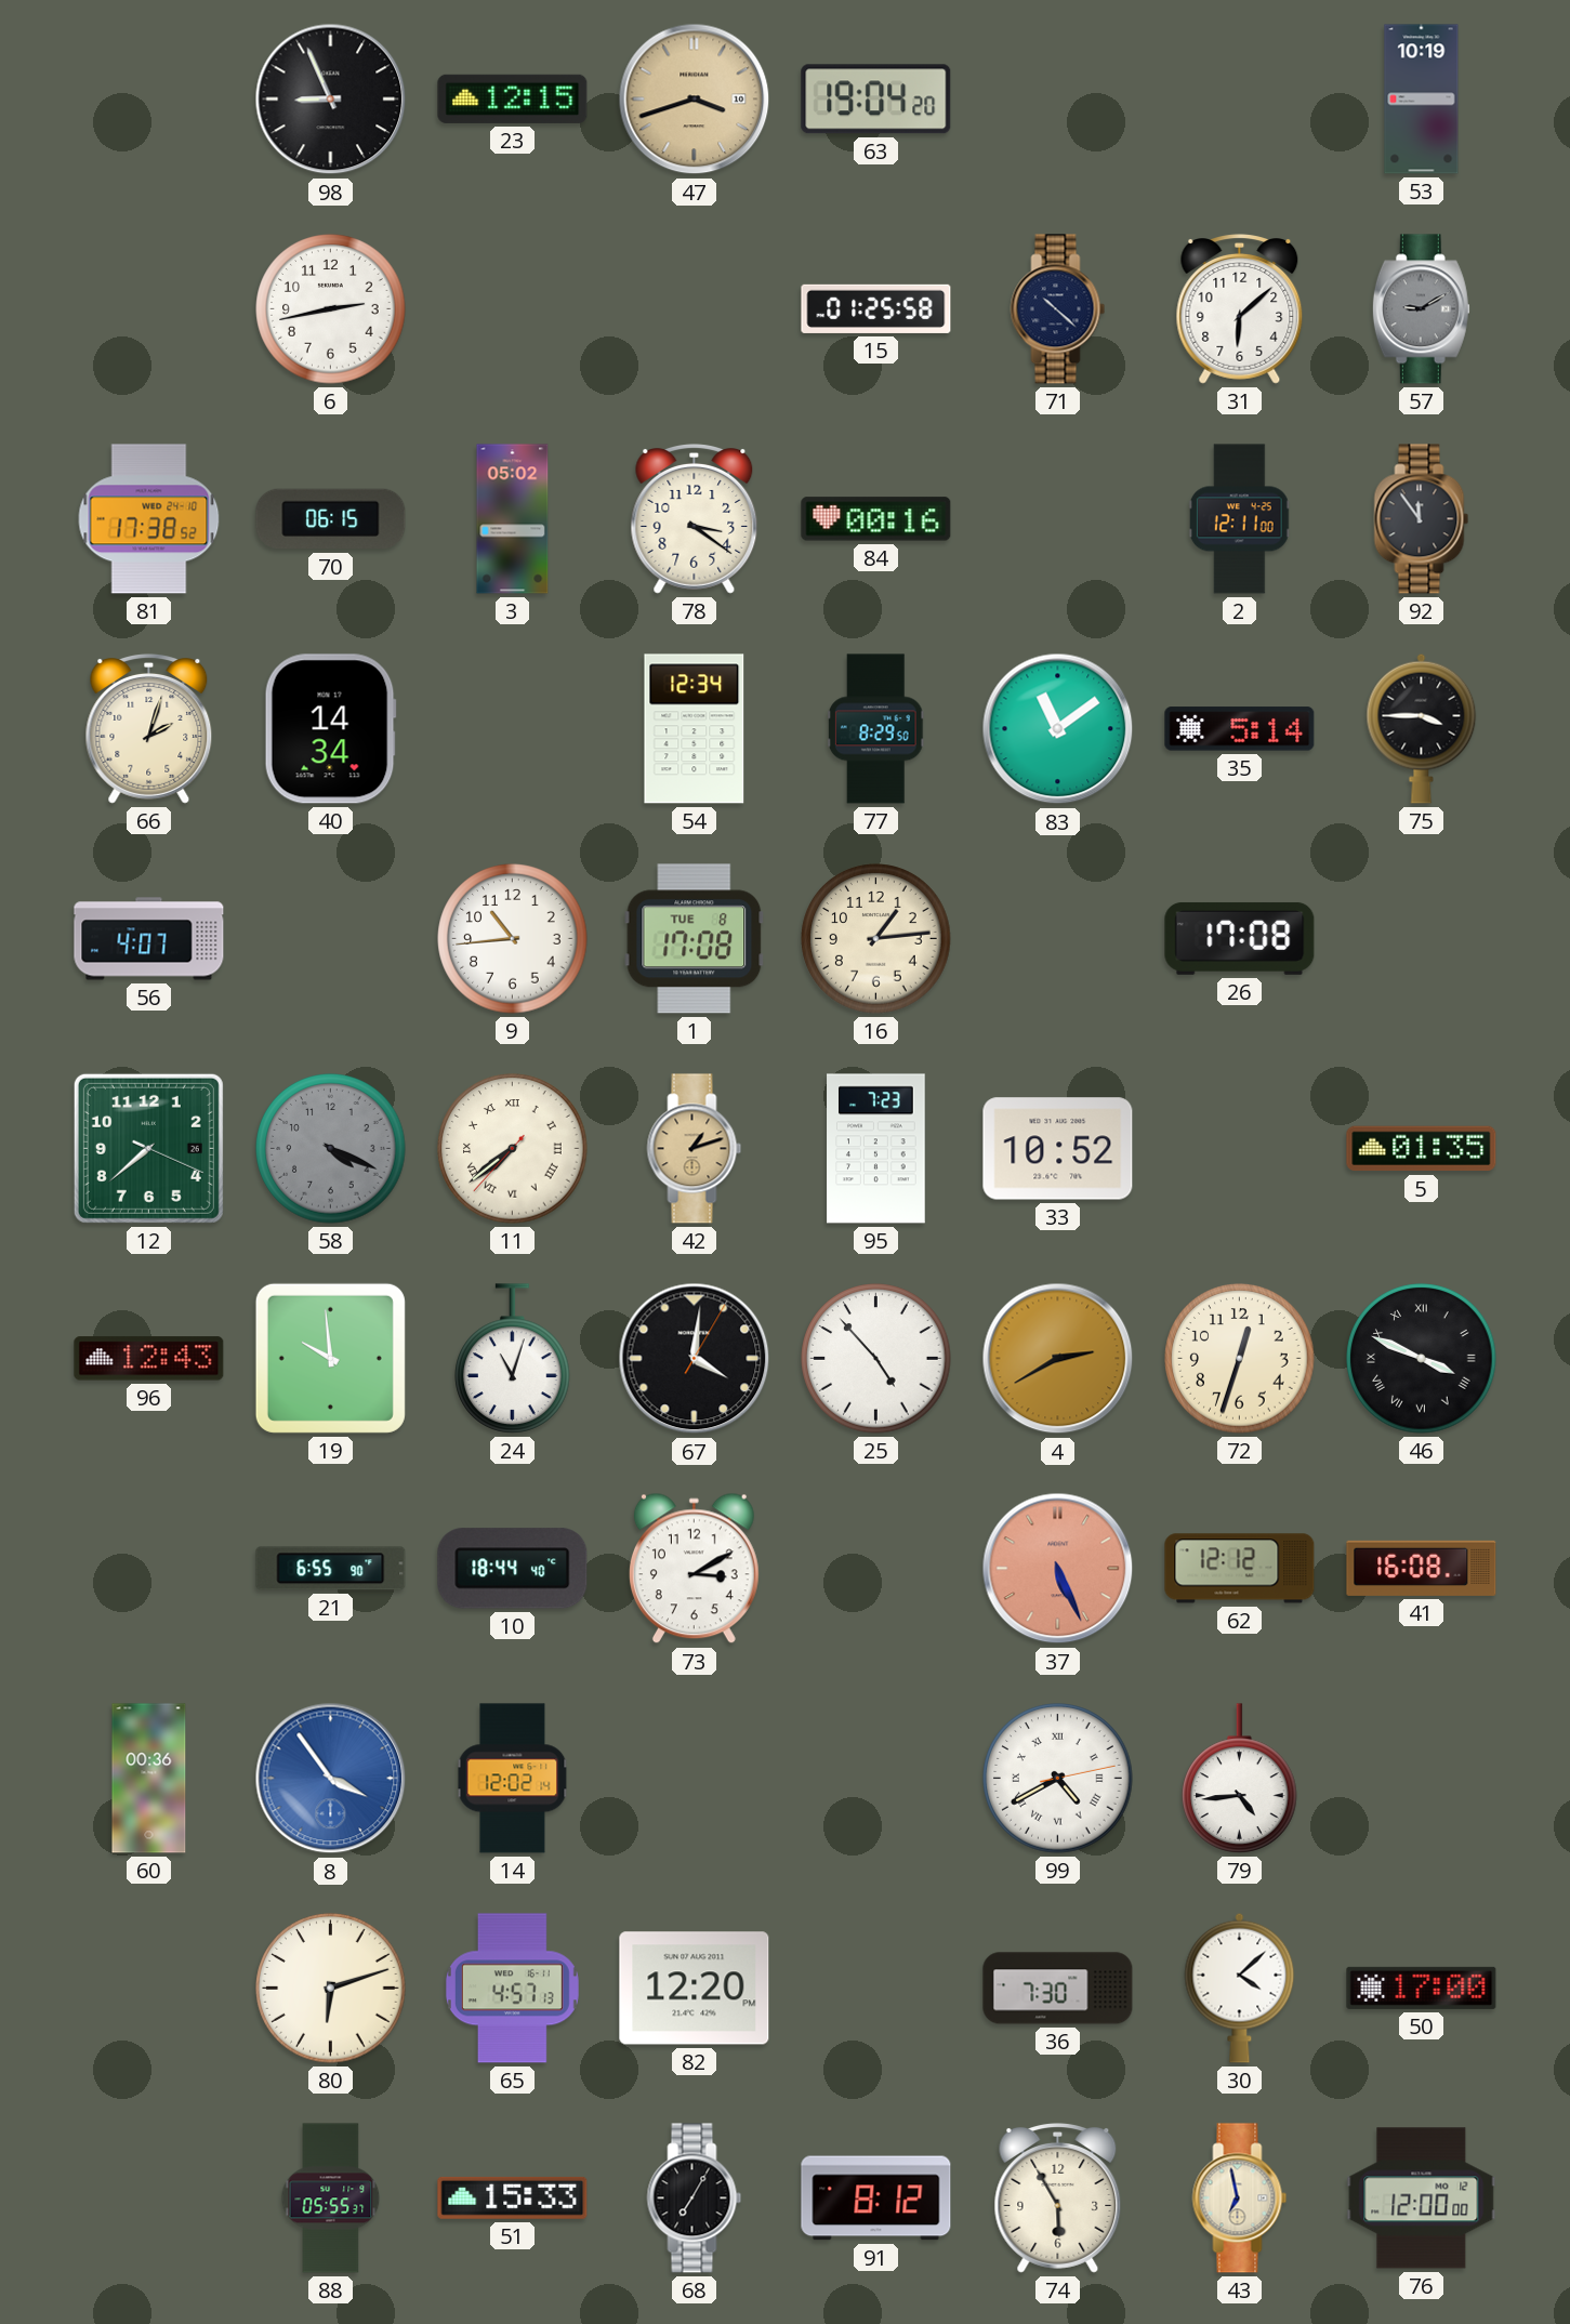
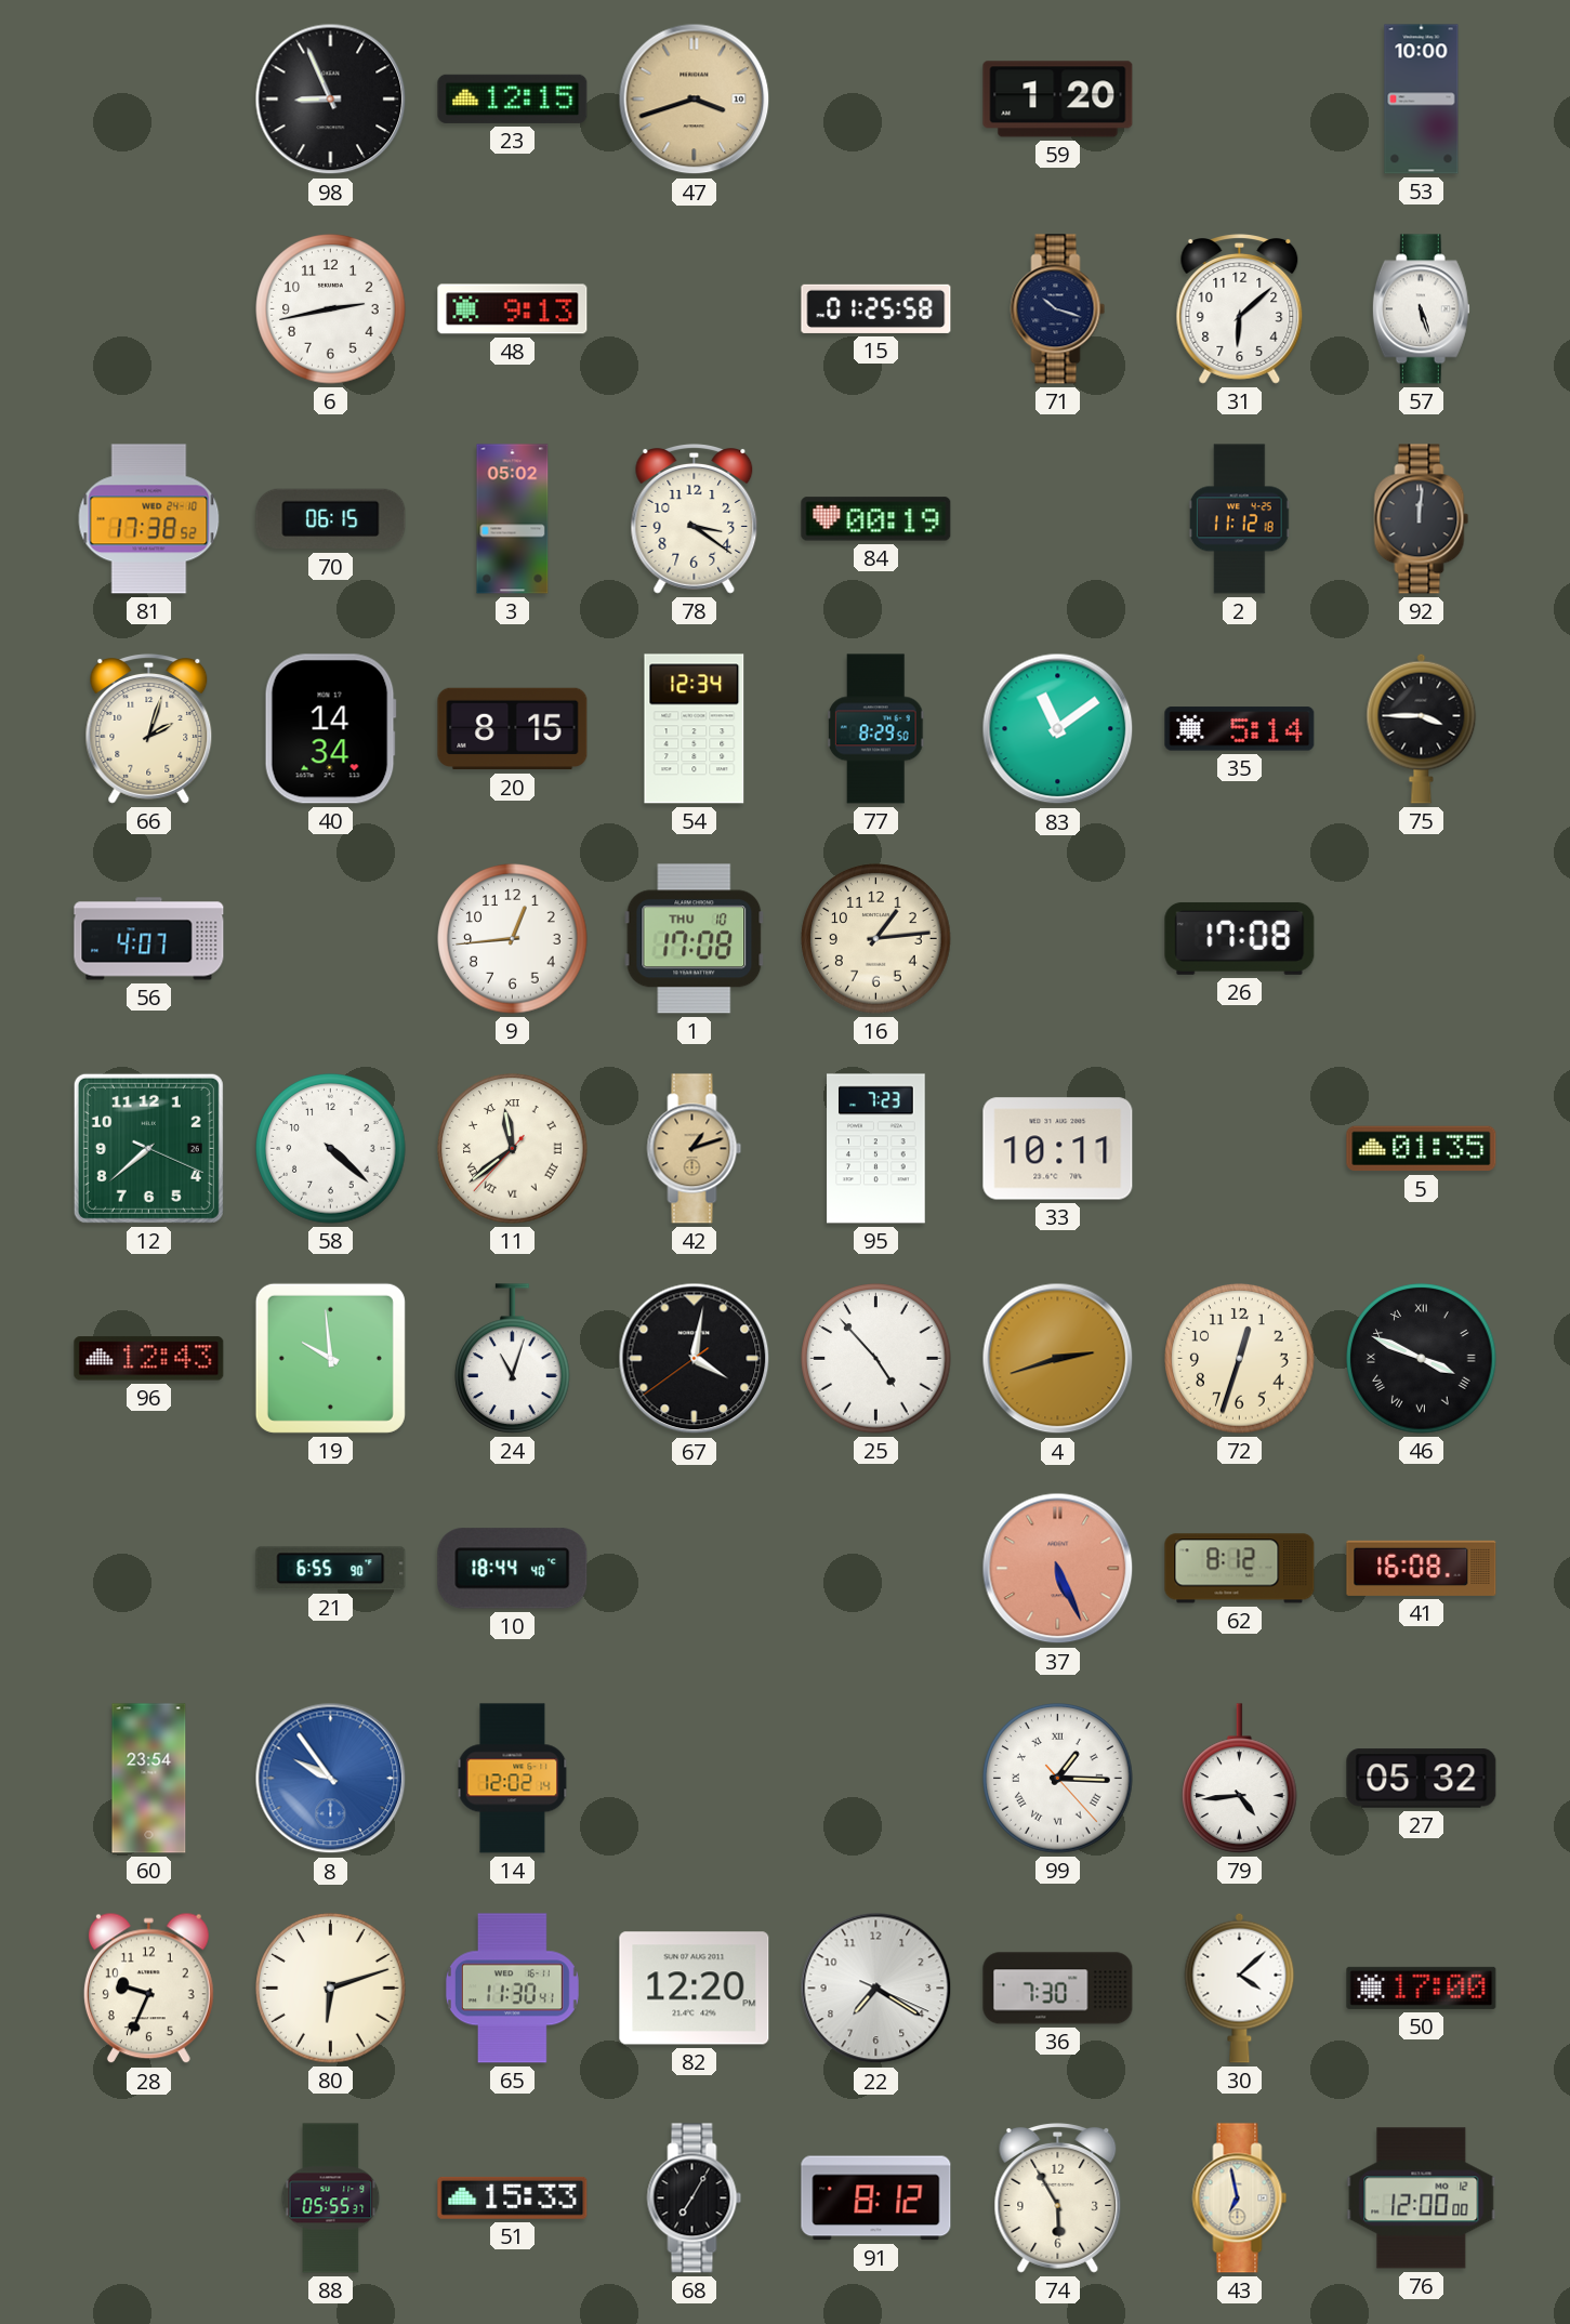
63: 19:04 -> none (876, 100)
59: none -> 1:20 (1058, 100)
53: 10:19 -> 10:00 (1422, 100)
48: none -> 9:13 (513, 309)
71: 10:22 -> 10:18 (1058, 309)
57: 9:10 -> 5:27 (1421, 309)
57 dial: grey -> white (1421, 309)
84: 00:16 -> 00:19 (876, 519)
2: 12:11 -> 11:12 (1239, 519)
92: 11:54 -> 12:01 (1422, 519)
20: none -> 8:15 (513, 729)
9: 10:44 -> 12:44 (513, 939)
1 date: TUE 8 -> THU 10 (695, 939)
58: 4:19 -> 4:22 (331, 1149)
58 dial: grey -> white (331, 1149)
11: 7:38 -> 11:38 (513, 1149)
33: 10:52 -> 10:11 (1058, 1149)
67: 4:01:05 -> 4:01:39 (695, 1359)
4: 2:40 -> 2:42 (1058, 1359)
73: 3:10 -> none (694, 1569)
62: 12:12 -> 8:12 (1240, 1569)
60: 00:36 -> 23:54 (149, 1779)
8: 3:54 -> 9:54 (331, 1779)
99: 4:40 -> 1:15 (1058, 1779)
27: none -> 05:32 (1422, 1779)
28: none -> 9:34 (148, 1989)
65: 4:57 -> 11:30 (512, 1989)
22: none -> 7:20 (876, 1989)
